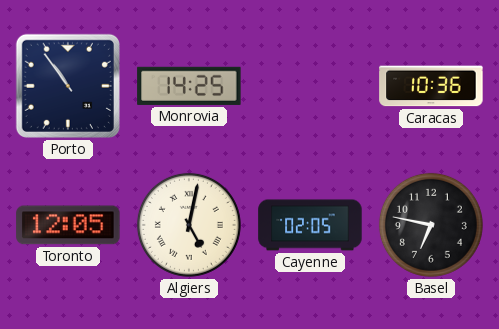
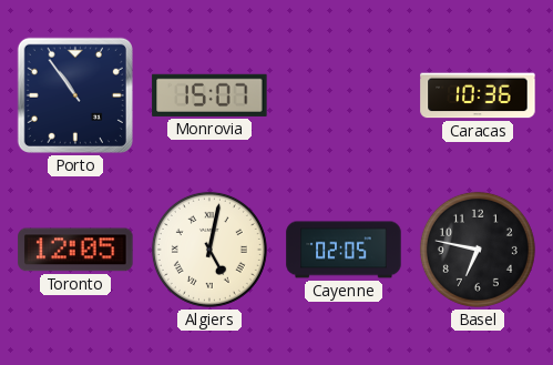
Monrovia: 14:25 -> 15:07 (209, 95)
